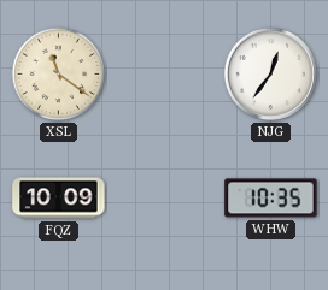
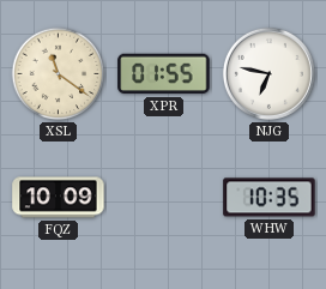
XPR: none -> 01:55 (164, 74)
NJG: 12:36 -> 6:47 (268, 73)
